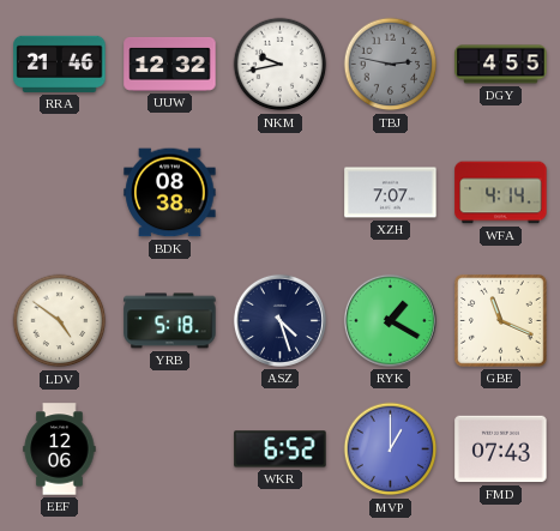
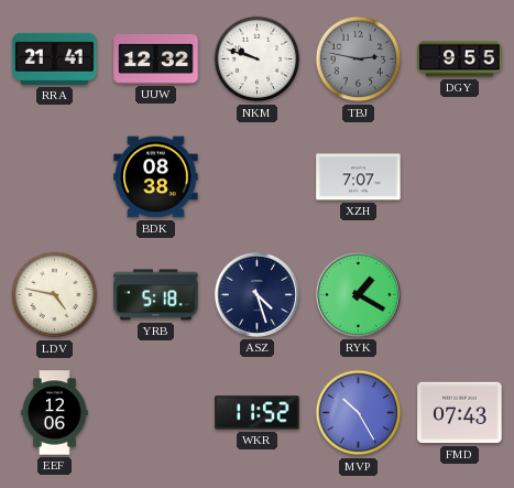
RRA: 21:46 -> 21:41 (55, 58)
NKM: 9:43 -> 9:48 (258, 59)
DGY: 4:55 -> 9:55 (460, 59)
WFA: 4:14 -> none (501, 193)
LDV: 4:51 -> 4:47 (55, 295)
GBE: 11:19 -> none (501, 321)
WKR: 6:52 -> 11:52 (258, 413)
MVP: 1:00 -> 10:25 (359, 413)
